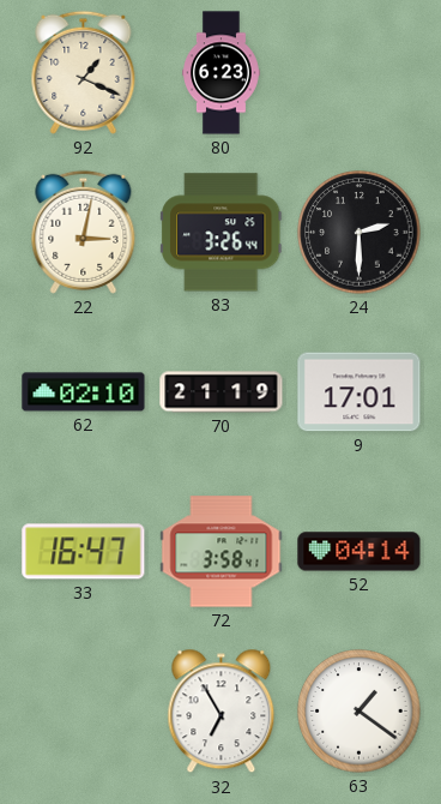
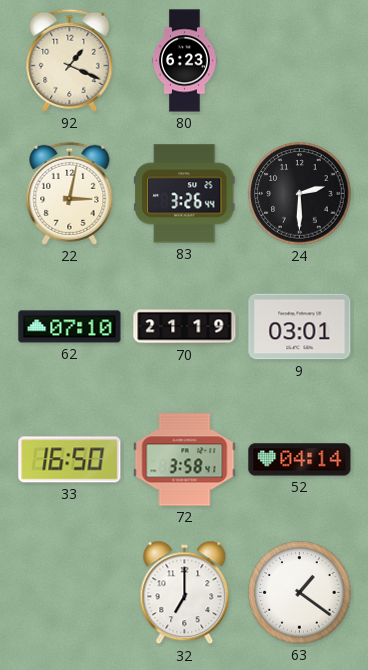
62: 02:10 -> 07:10 (70, 327)
9: 17:01 -> 03:01 (300, 327)
33: 16:47 -> 16:50 (70, 460)
32: 6:55 -> 7:00 (185, 593)
